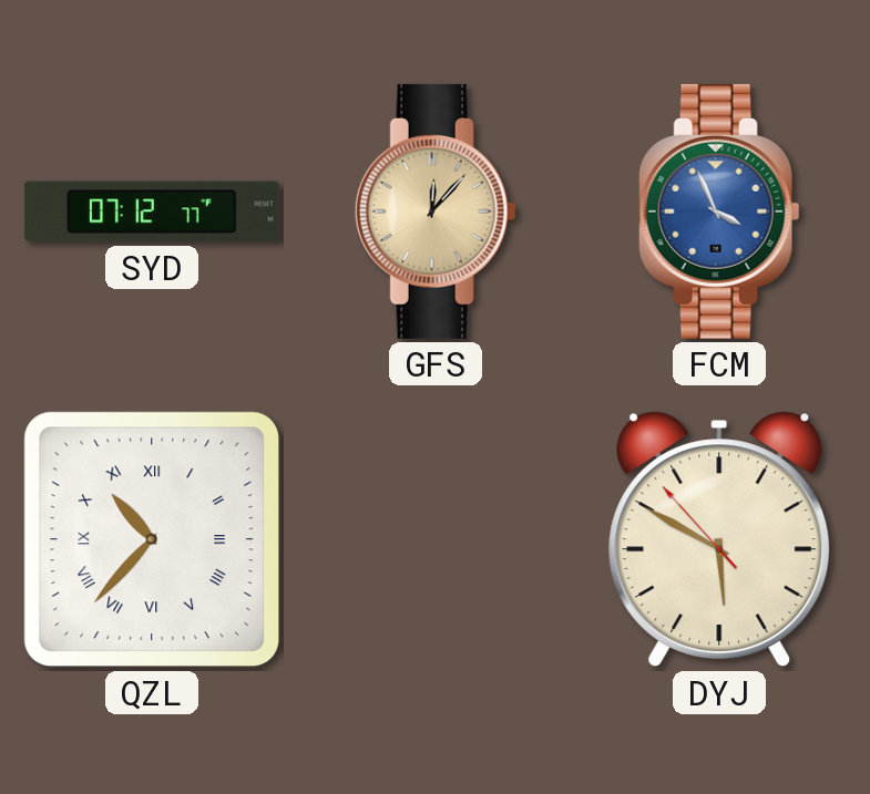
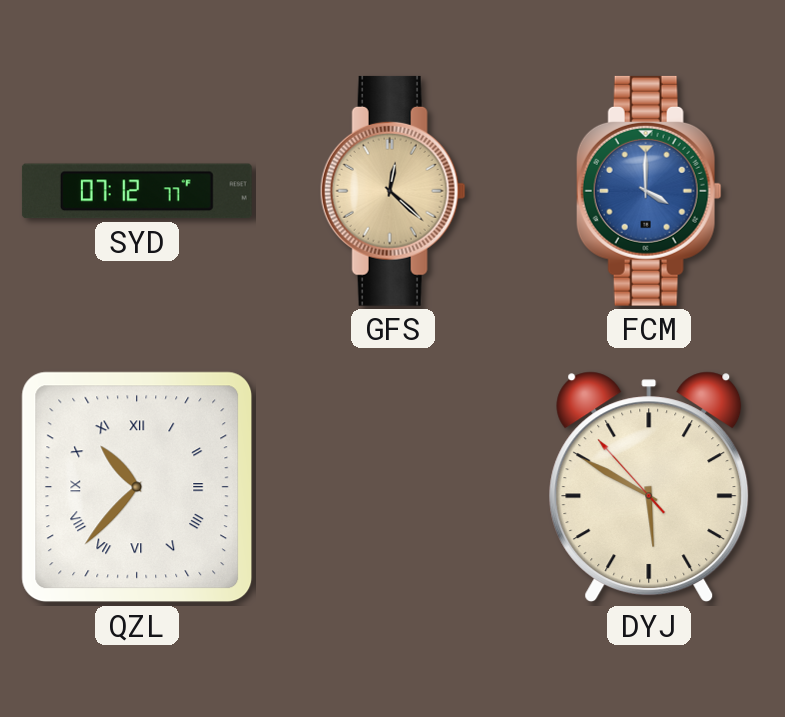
GFS: 12:07 -> 12:22 (393, 191)
FCM: 3:56 -> 4:00 (649, 191)
